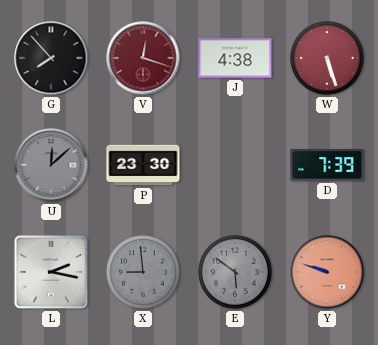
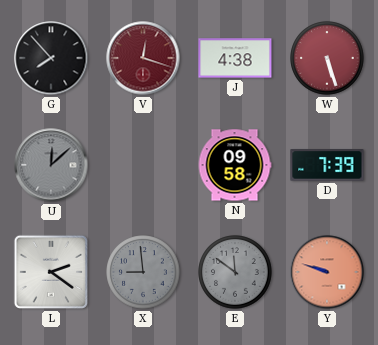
P: 23:30 -> none (143, 165)
N: none -> 09:58 (235, 165)
L: 2:17 -> 2:21 (51, 272)
E: 5:51 -> 11:51 (235, 272)
